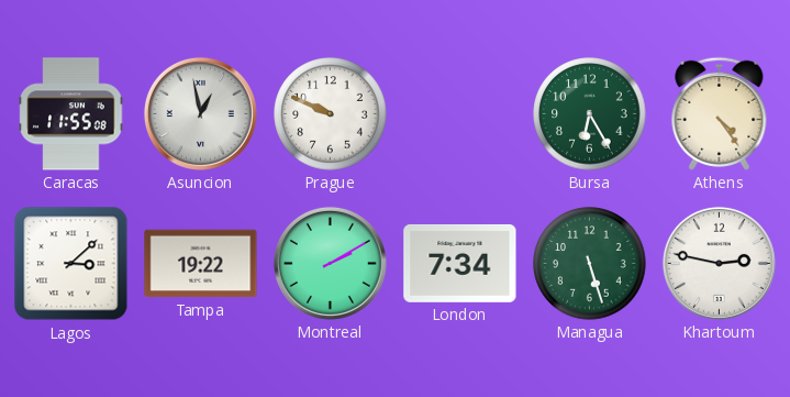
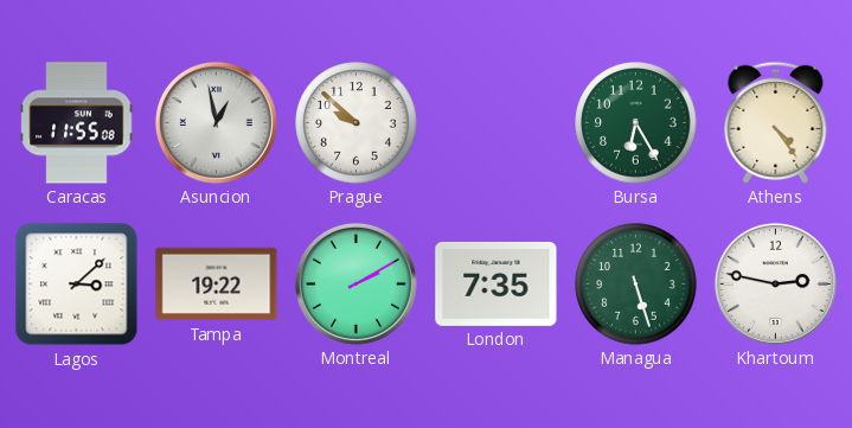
Prague: 9:49 -> 9:52 (357, 123)
London: 7:34 -> 7:35 (497, 283)
